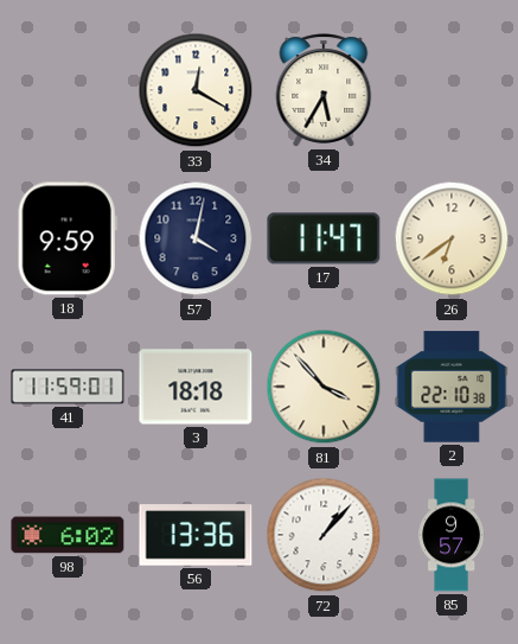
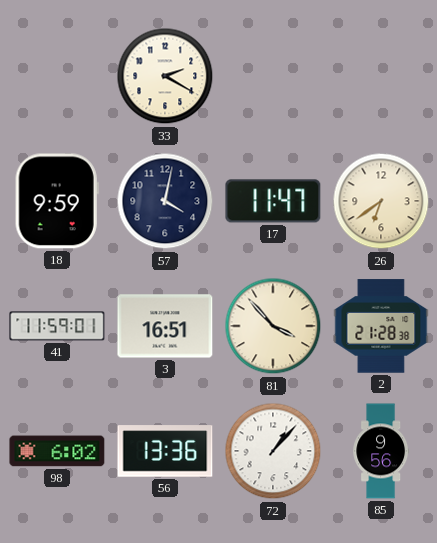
33: 12:20 -> 2:20 (165, 76)
34: 5:35 -> none (324, 90)
3: 18:18 -> 16:51 (165, 326)
2: 22:10 -> 21:28 (381, 326)
85: 9:57 -> 9:56 (381, 451)
